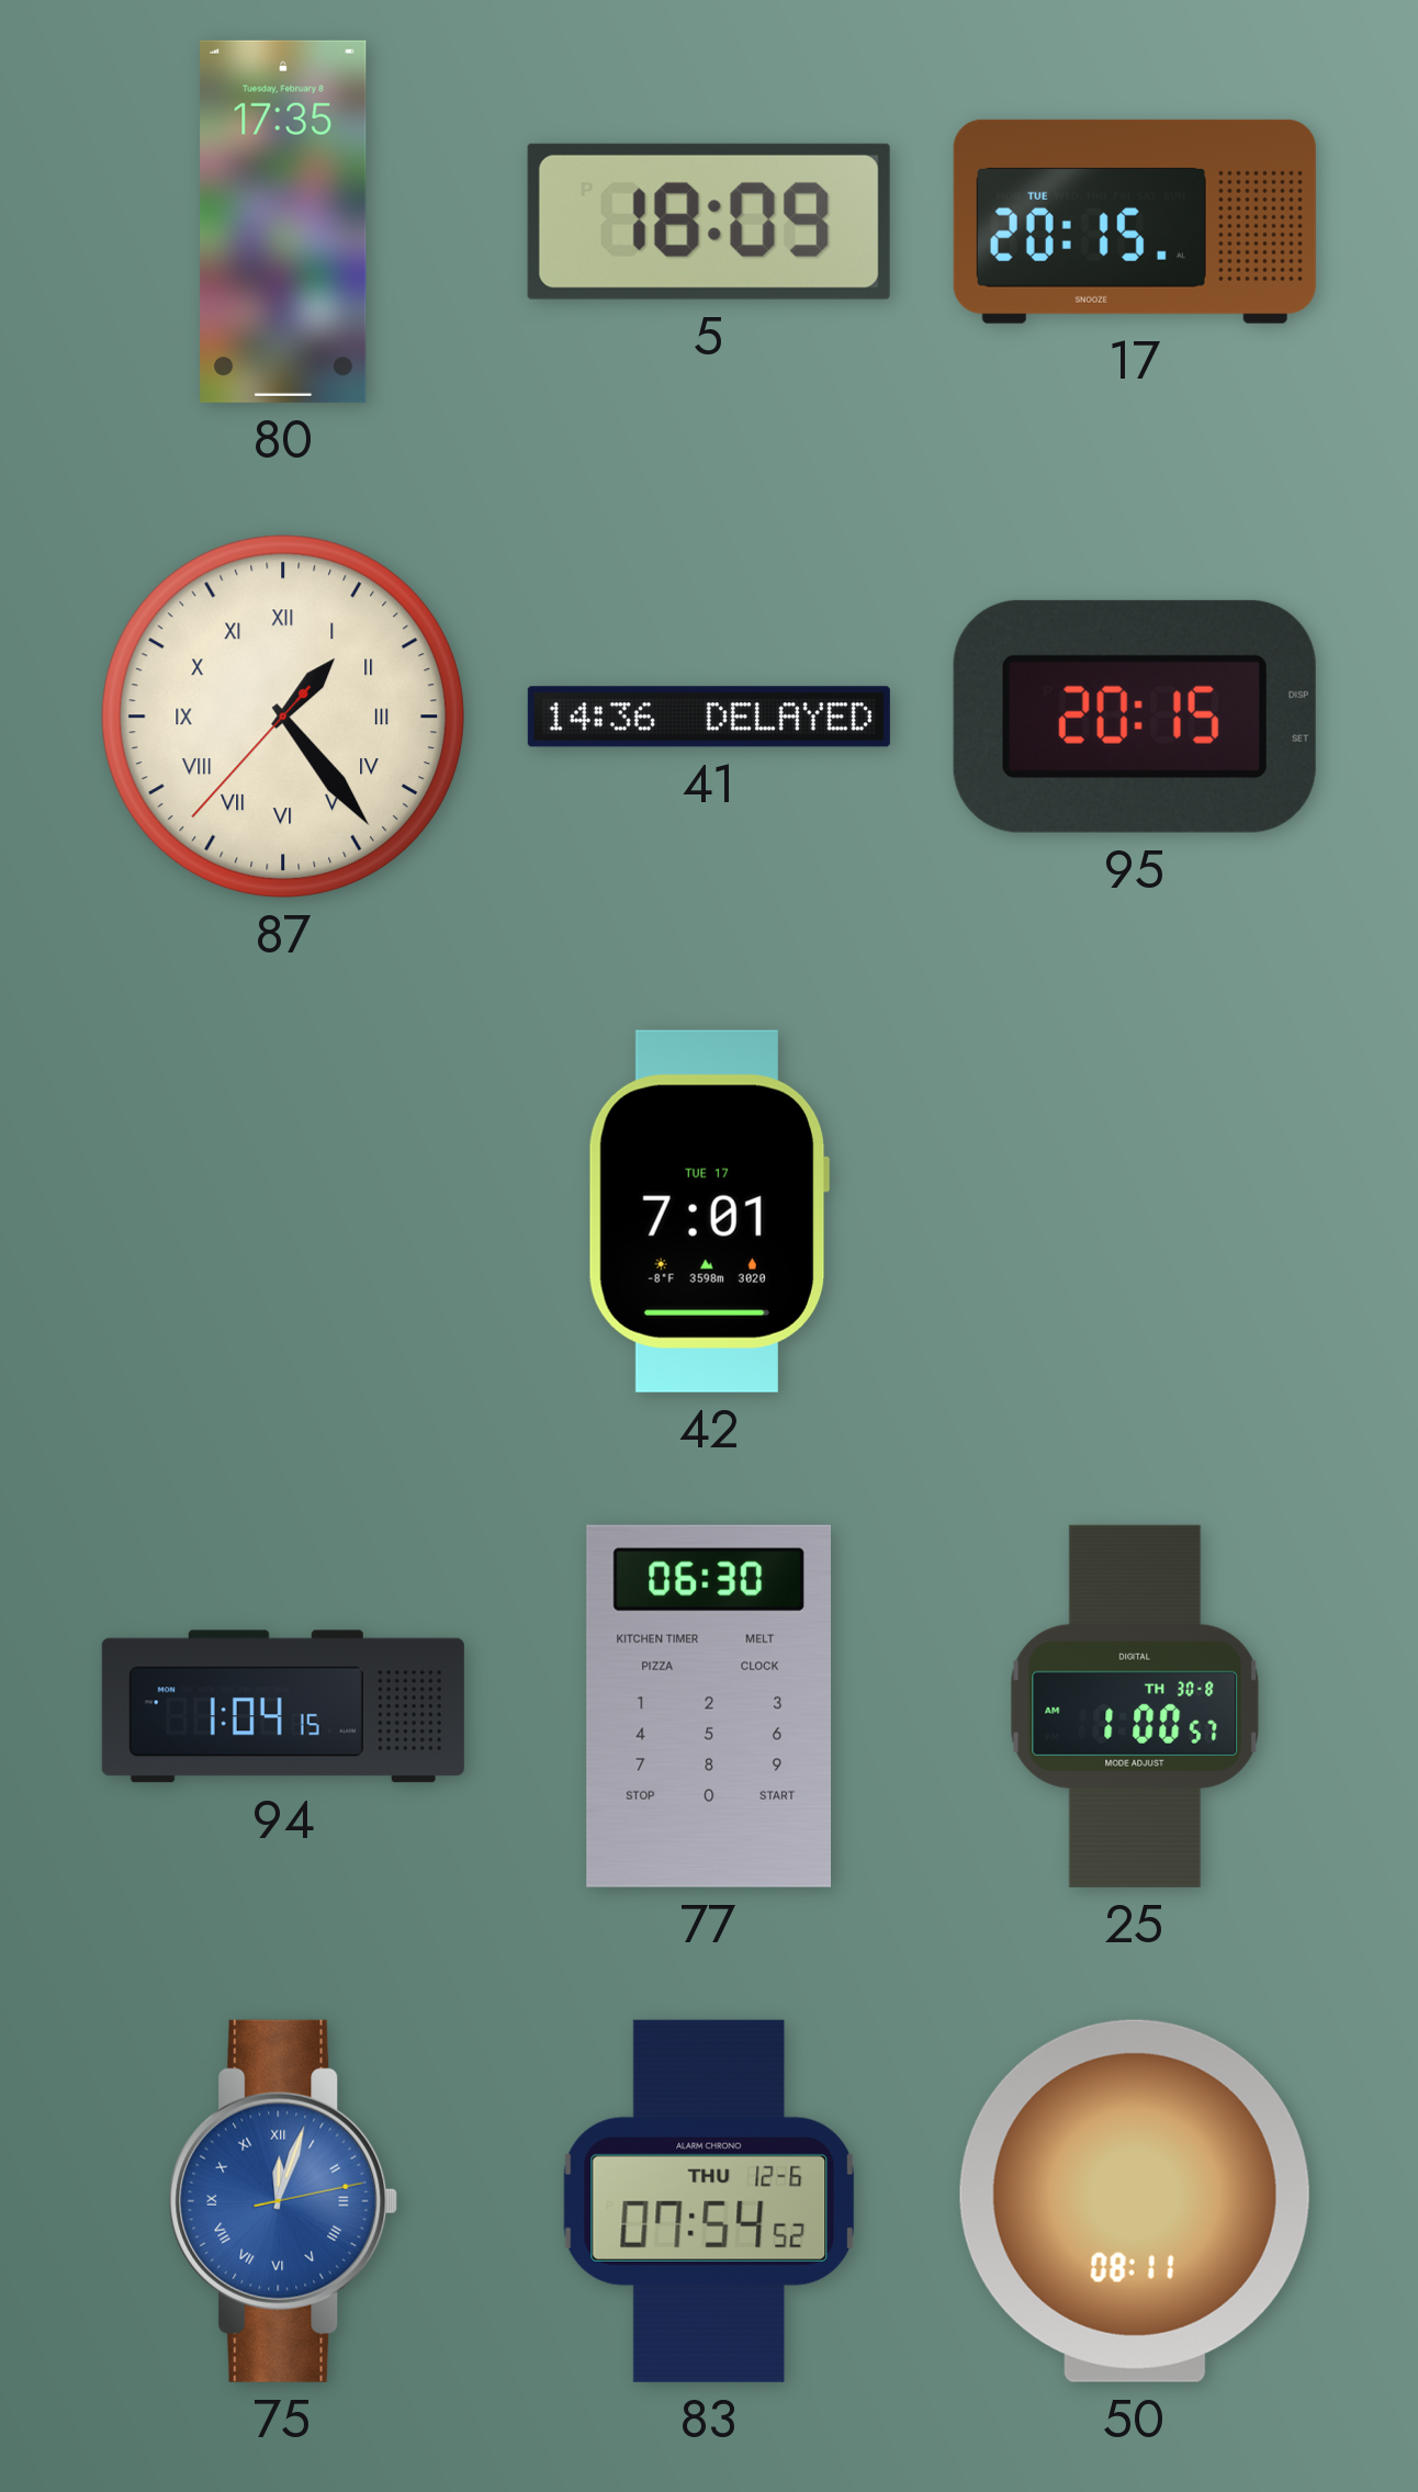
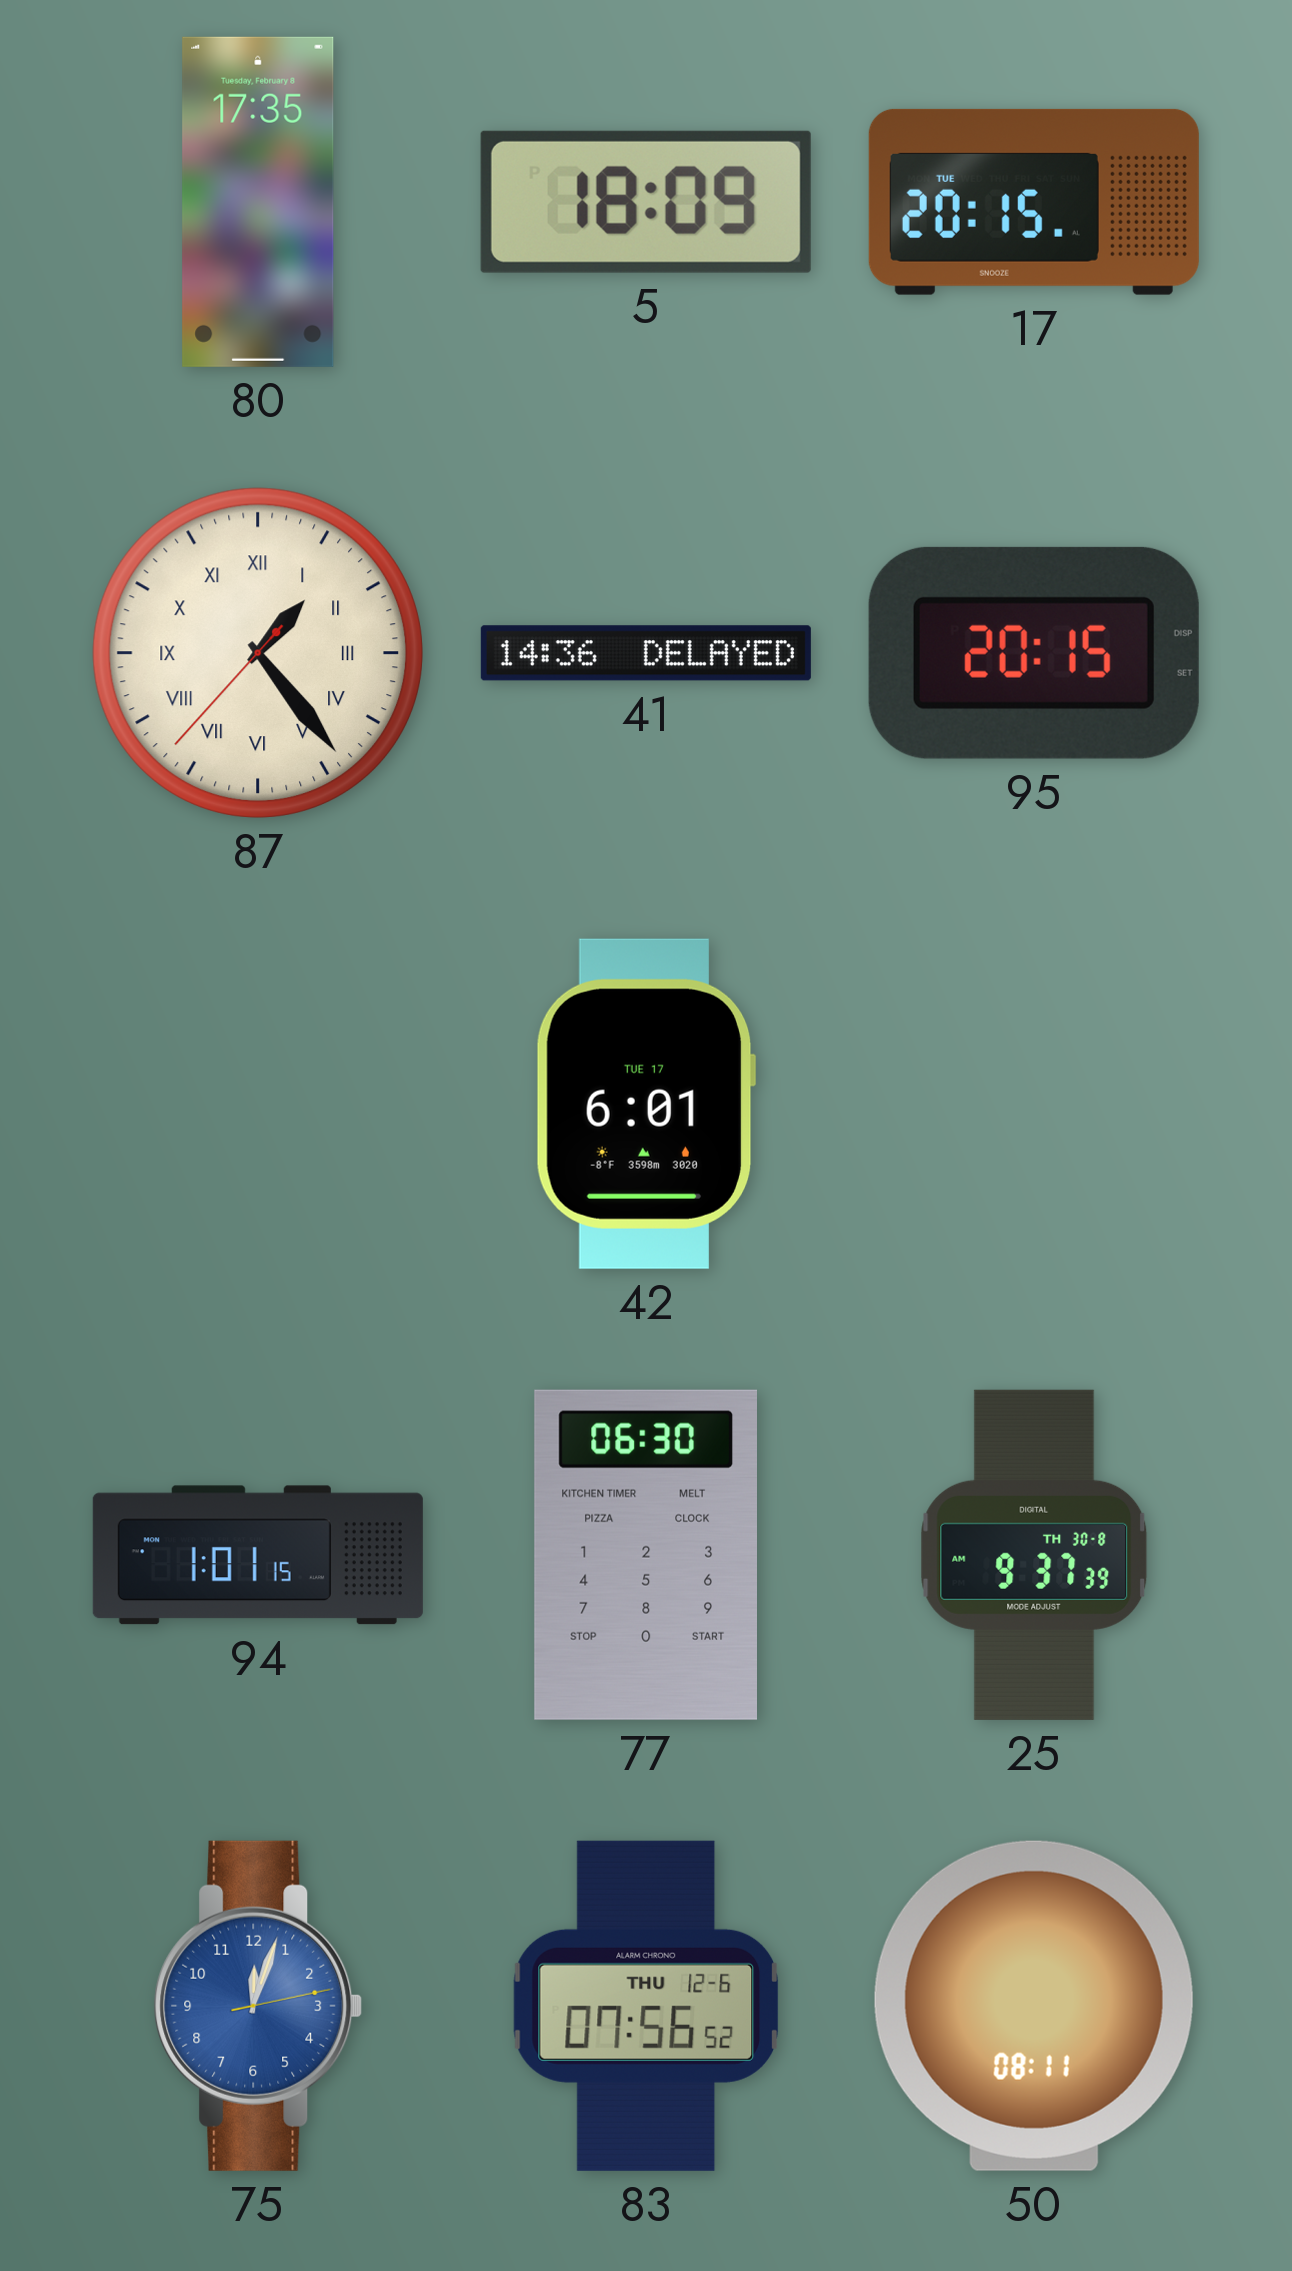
42: 7:01 -> 6:01 (646, 1104)
94: 1:04 -> 1:01 (258, 1555)
25: 1:00 -> 9:37 (1034, 1555)
75 numerals: Roman -> Arabic (258, 2006)
83: 07:54 -> 07:56 (646, 2006)
